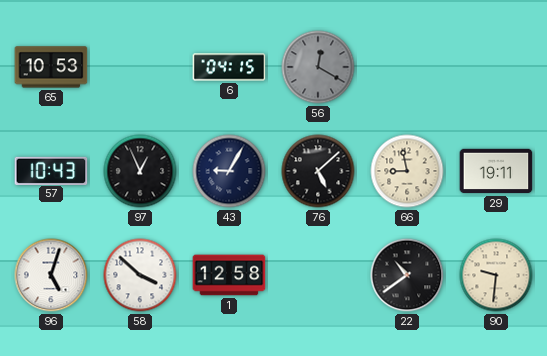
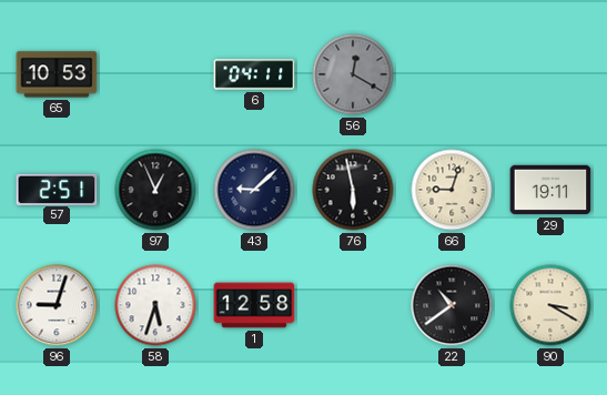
6: 04:15 -> 04:11 (254, 74)
57: 10:43 -> 2:51 (57, 189)
43: 9:05 -> 9:08 (254, 190)
76: 5:08 -> 5:58 (353, 190)
66: 8:58 -> 9:03 (452, 190)
96: 5:03 -> 9:03 (57, 305)
58: 3:52 -> 5:33 (155, 305)
90: 9:31 -> 3:20 (550, 305)
